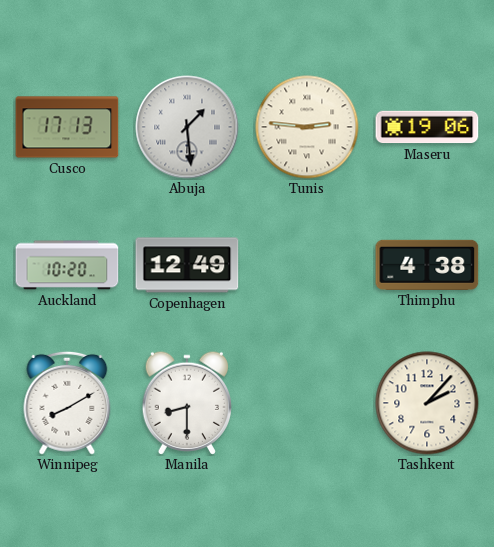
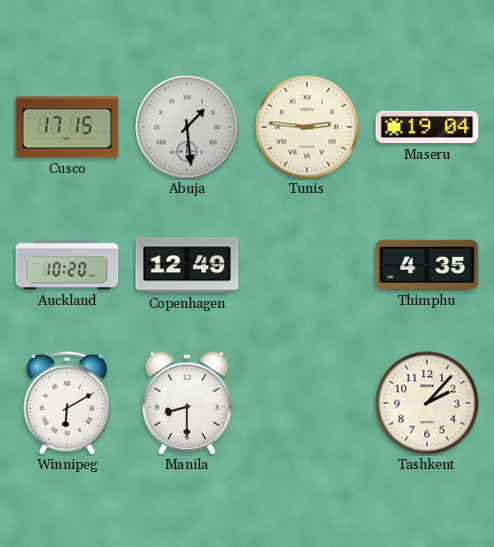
Cusco: 17:13 -> 17:15 (67, 127)
Maseru: 19:06 -> 19:04 (427, 127)
Thimphu: 4:38 -> 4:35 (427, 265)
Winnipeg: 8:10 -> 6:10 (67, 403)
